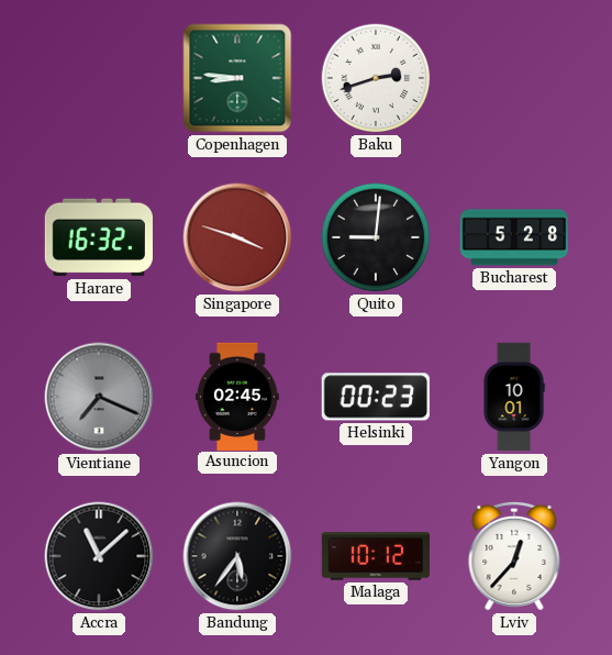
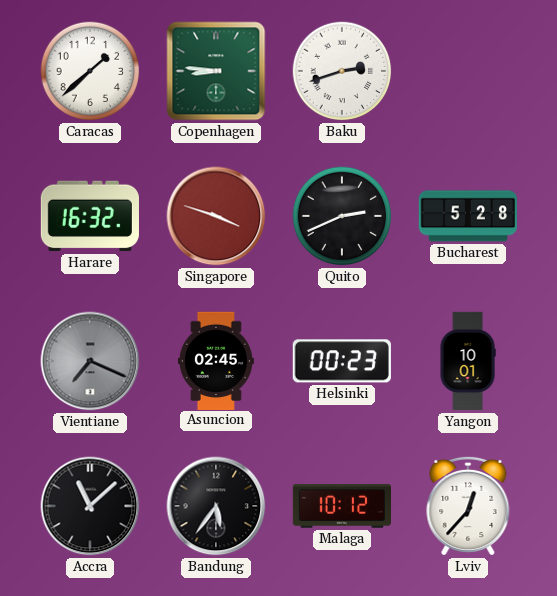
Caracas: none -> 1:38 (90, 71)
Quito: 9:01 -> 2:41 (342, 216)
